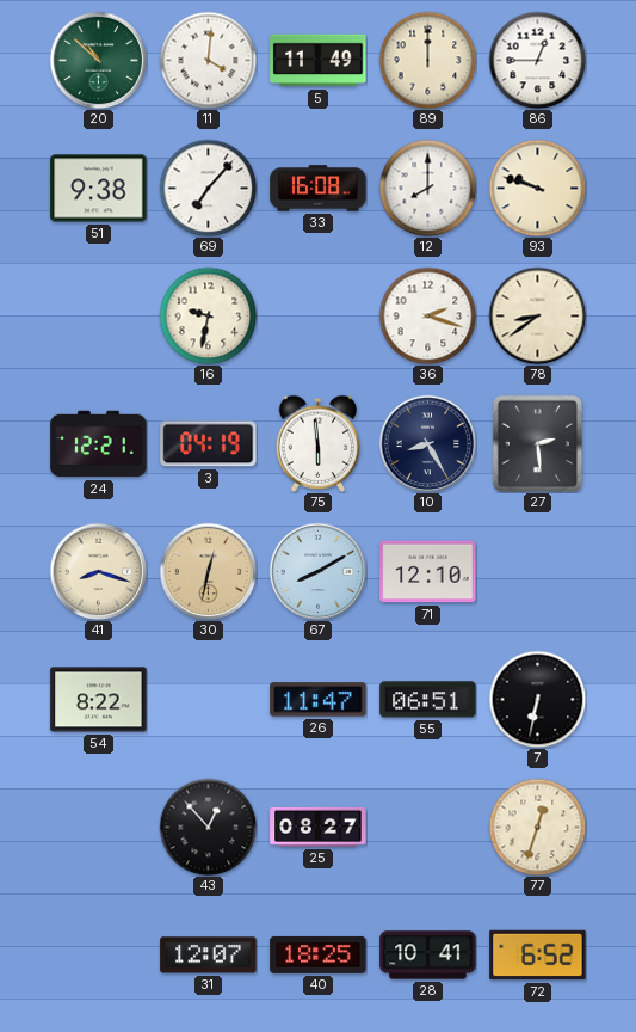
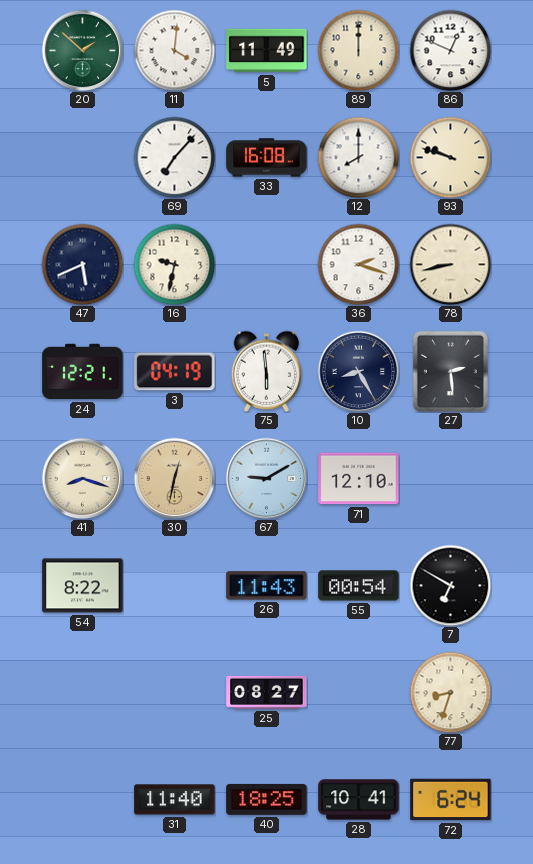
20: 10:52 -> 1:52 (82, 50)
86: 12:45 -> 12:49 (450, 50)
51: 9:38 -> none (99, 189)
47: none -> 5:41 (82, 264)
78: 8:39 -> 8:43 (450, 264)
67: 8:10 -> 9:10 (266, 478)
26: 11:47 -> 11:43 (267, 586)
55: 06:51 -> 00:54 (359, 586)
7: 6:32 -> 6:50 (450, 585)
43: 12:53 -> none (208, 827)
77: 12:33 -> 8:33 (450, 692)
31: 12:07 -> 11:40 (175, 800)
72: 6:52 -> 6:24 (451, 800)
